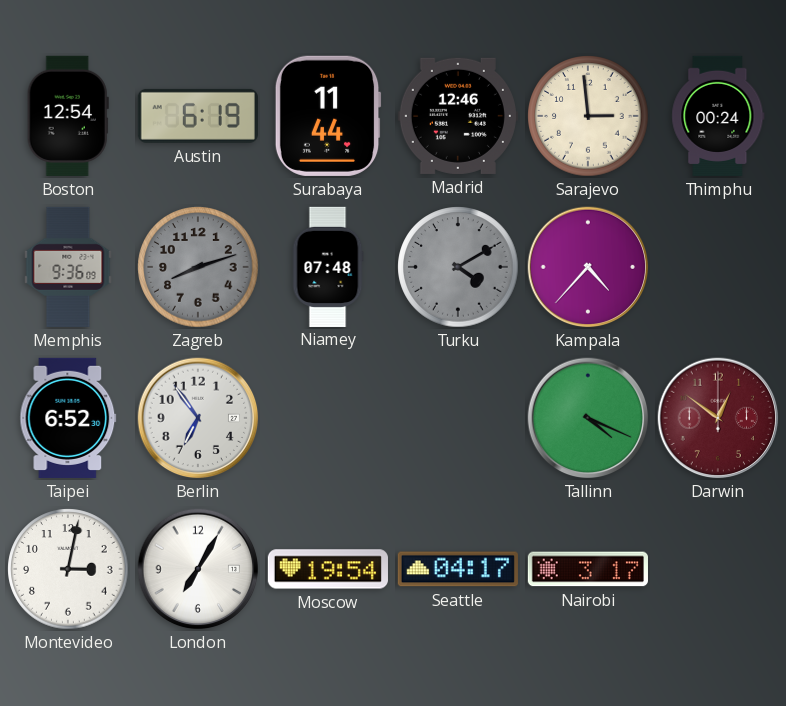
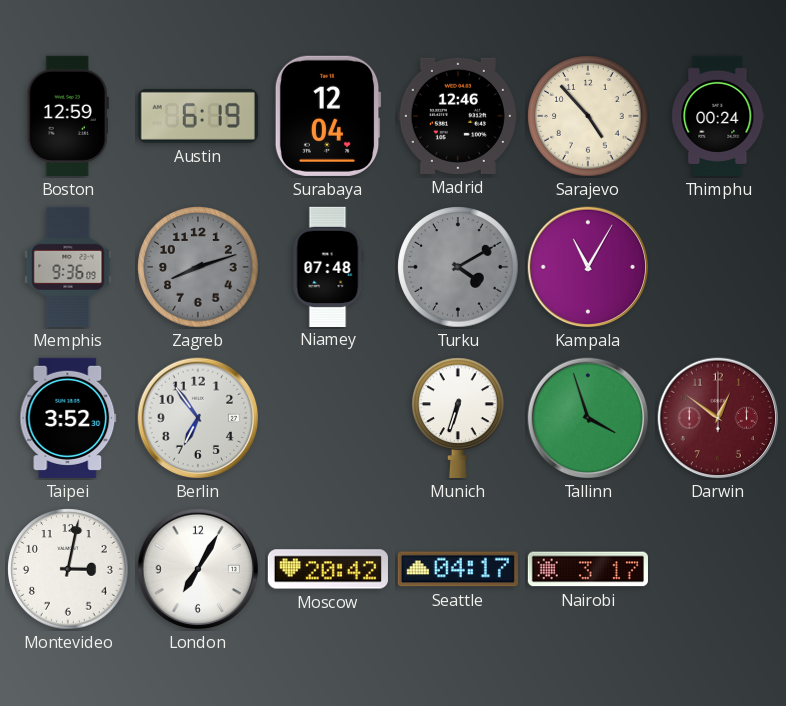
Boston: 12:54 -> 12:59 (68, 116)
Surabaya: 11:44 -> 12:04 (328, 116)
Sarajevo: 2:59 -> 4:53 (588, 116)
Kampala: 4:37 -> 11:05 (588, 267)
Taipei: 6:52 -> 3:52 (68, 418)
Munich: none -> 6:33 (459, 418)
Tallinn: 4:19 -> 3:57 (588, 418)
Moscow: 19:54 -> 20:42 (328, 569)
